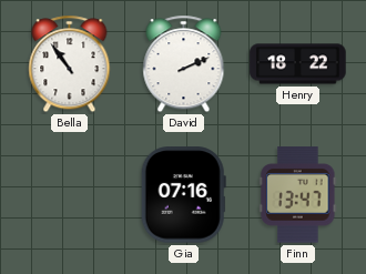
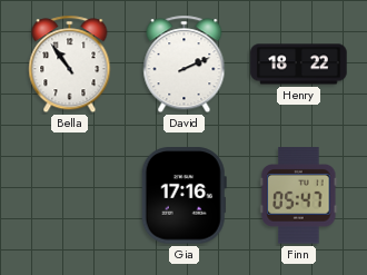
Gia: 07:16 -> 17:16 (183, 196)
Finn: 13:47 -> 05:47 (299, 196)
